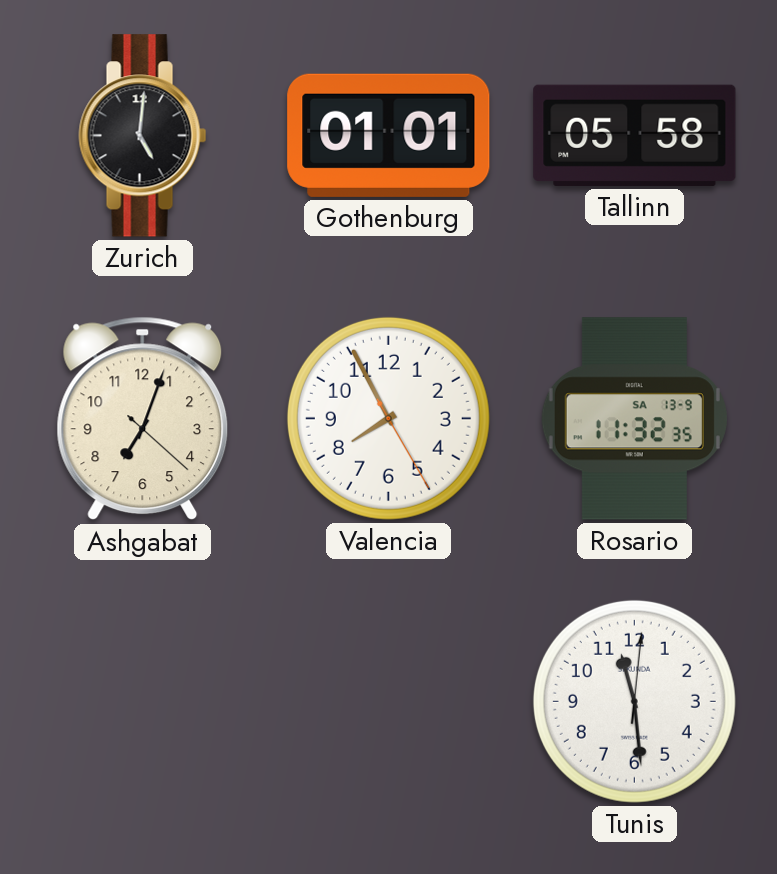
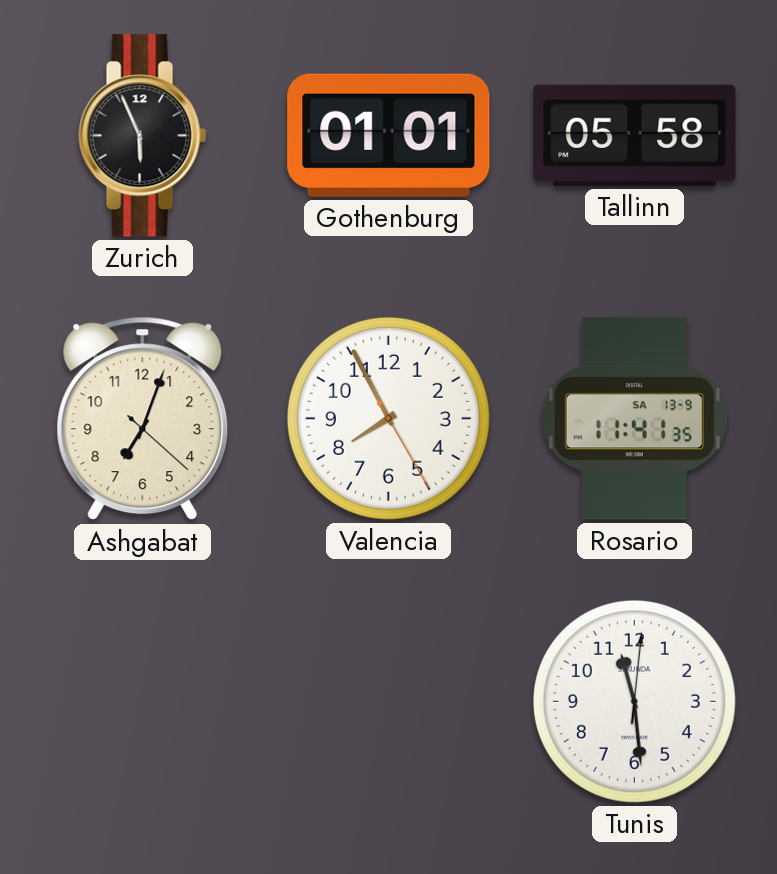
Zurich: 5:01 -> 5:56 (143, 136)
Rosario: 11:32 -> 11:41 (634, 419)
